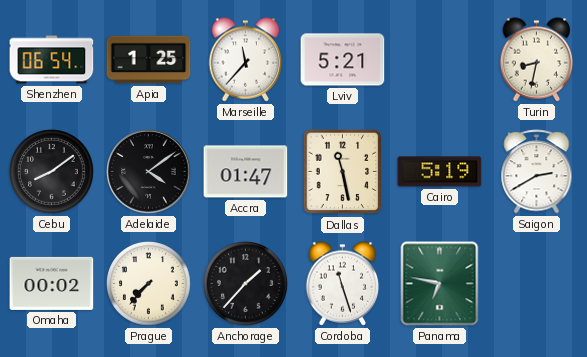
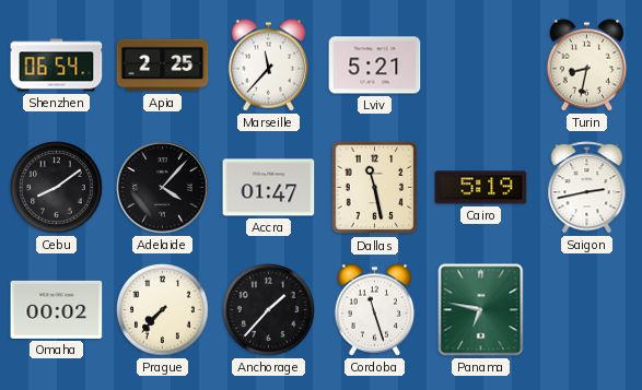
Apia: 1:25 -> 2:25 (163, 66)
Adelaide: 4:09 -> 4:07 (163, 188)
Saigon: 2:40 -> 2:43 (587, 188)
